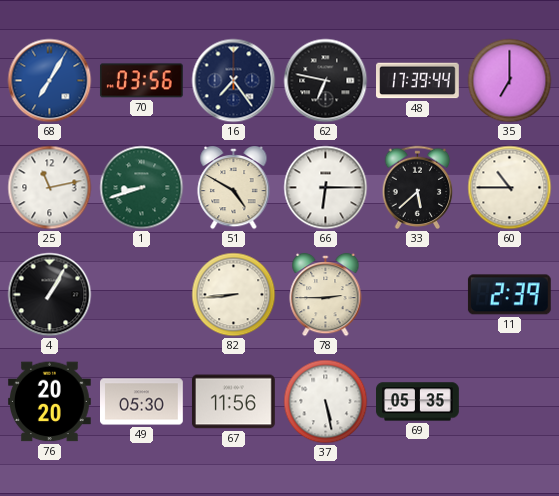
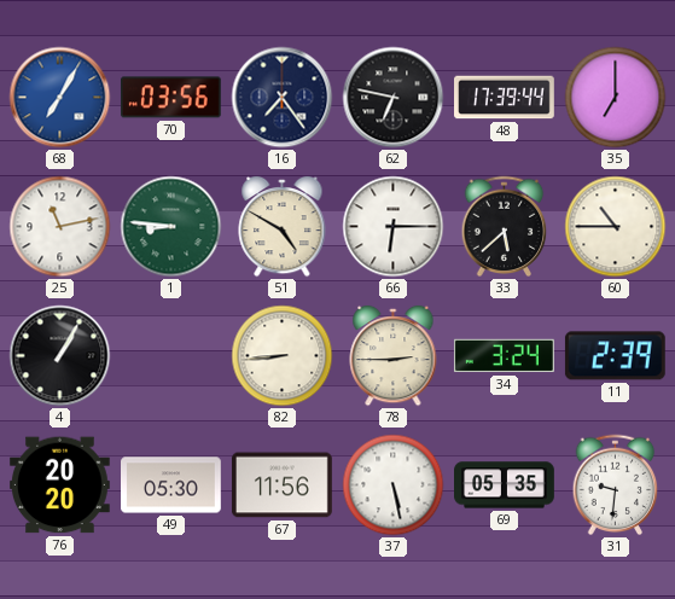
1: 8:42 -> 8:46 (171, 227)
34: none -> 3:24 (505, 356)
31: none -> 9:31 (616, 485)
